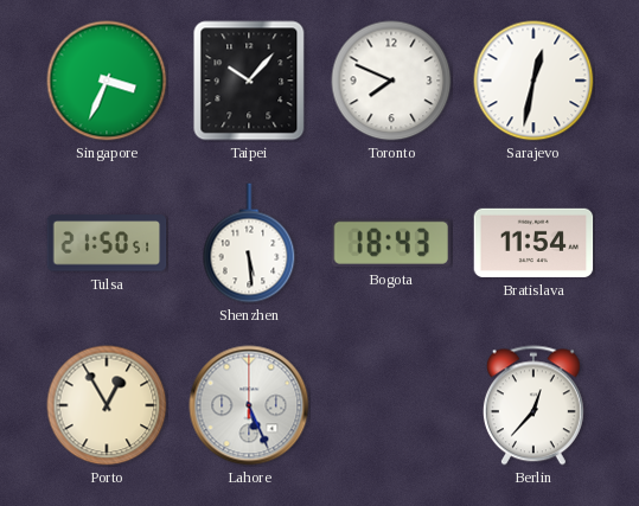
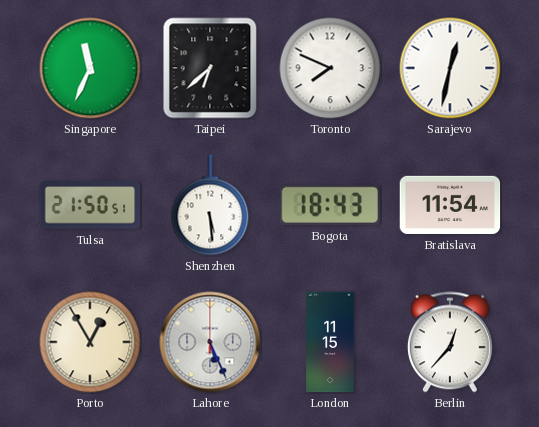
Singapore: 3:34 -> 11:34 (90, 68)
Taipei: 10:07 -> 6:38 (210, 68)
London: none -> 11:15 (330, 342)
